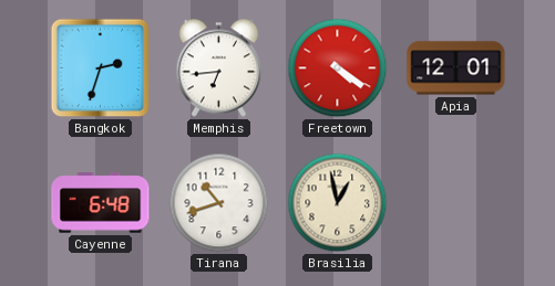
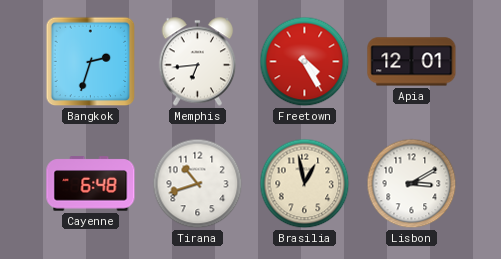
Freetown: 4:21 -> 4:25 (305, 62)
Lisbon: none -> 3:10 (412, 184)
